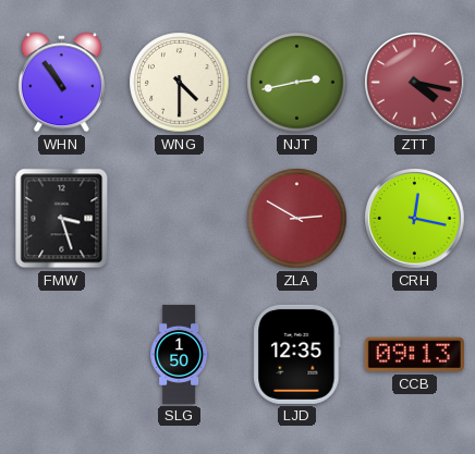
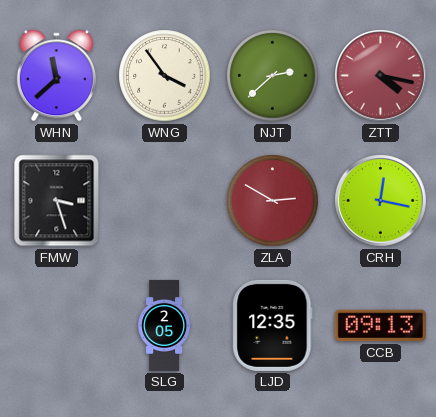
WHN: 10:54 -> 11:38 (56, 76)
WNG: 4:30 -> 3:54 (165, 76)
NJT: 2:43 -> 2:38 (273, 76)
SLG: 1:50 -> 2:05 (165, 325)
